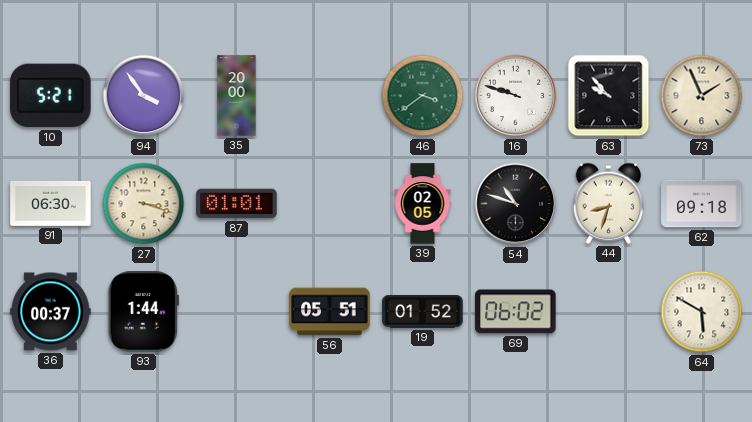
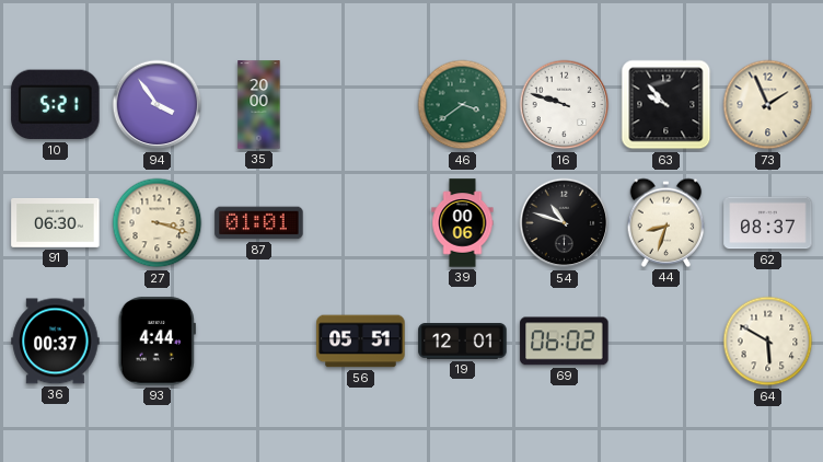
39: 02:05 -> 00:06 (463, 223)
62: 09:18 -> 08:37 (768, 223)
93: 1:44 -> 4:44 (157, 342)
19: 01:52 -> 12:01 (463, 342)
